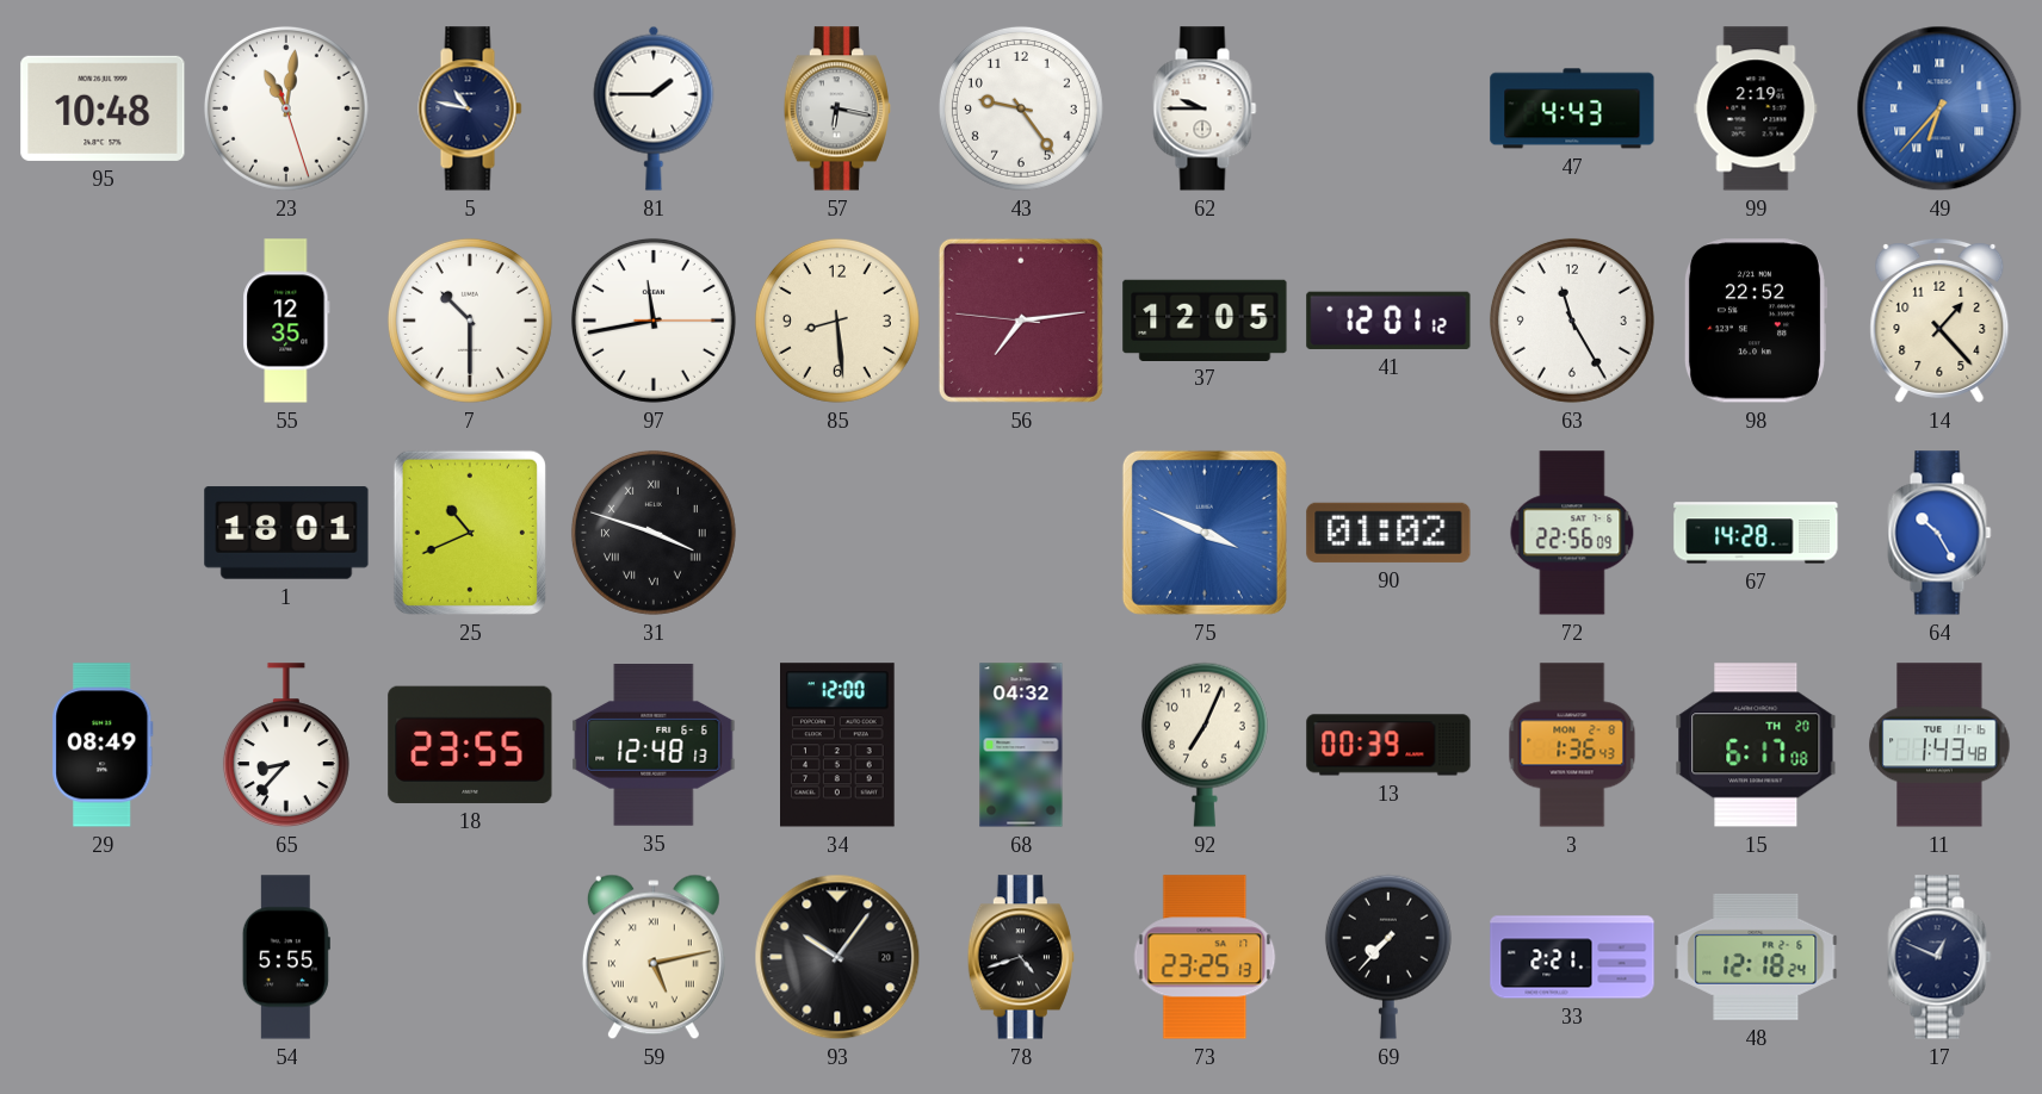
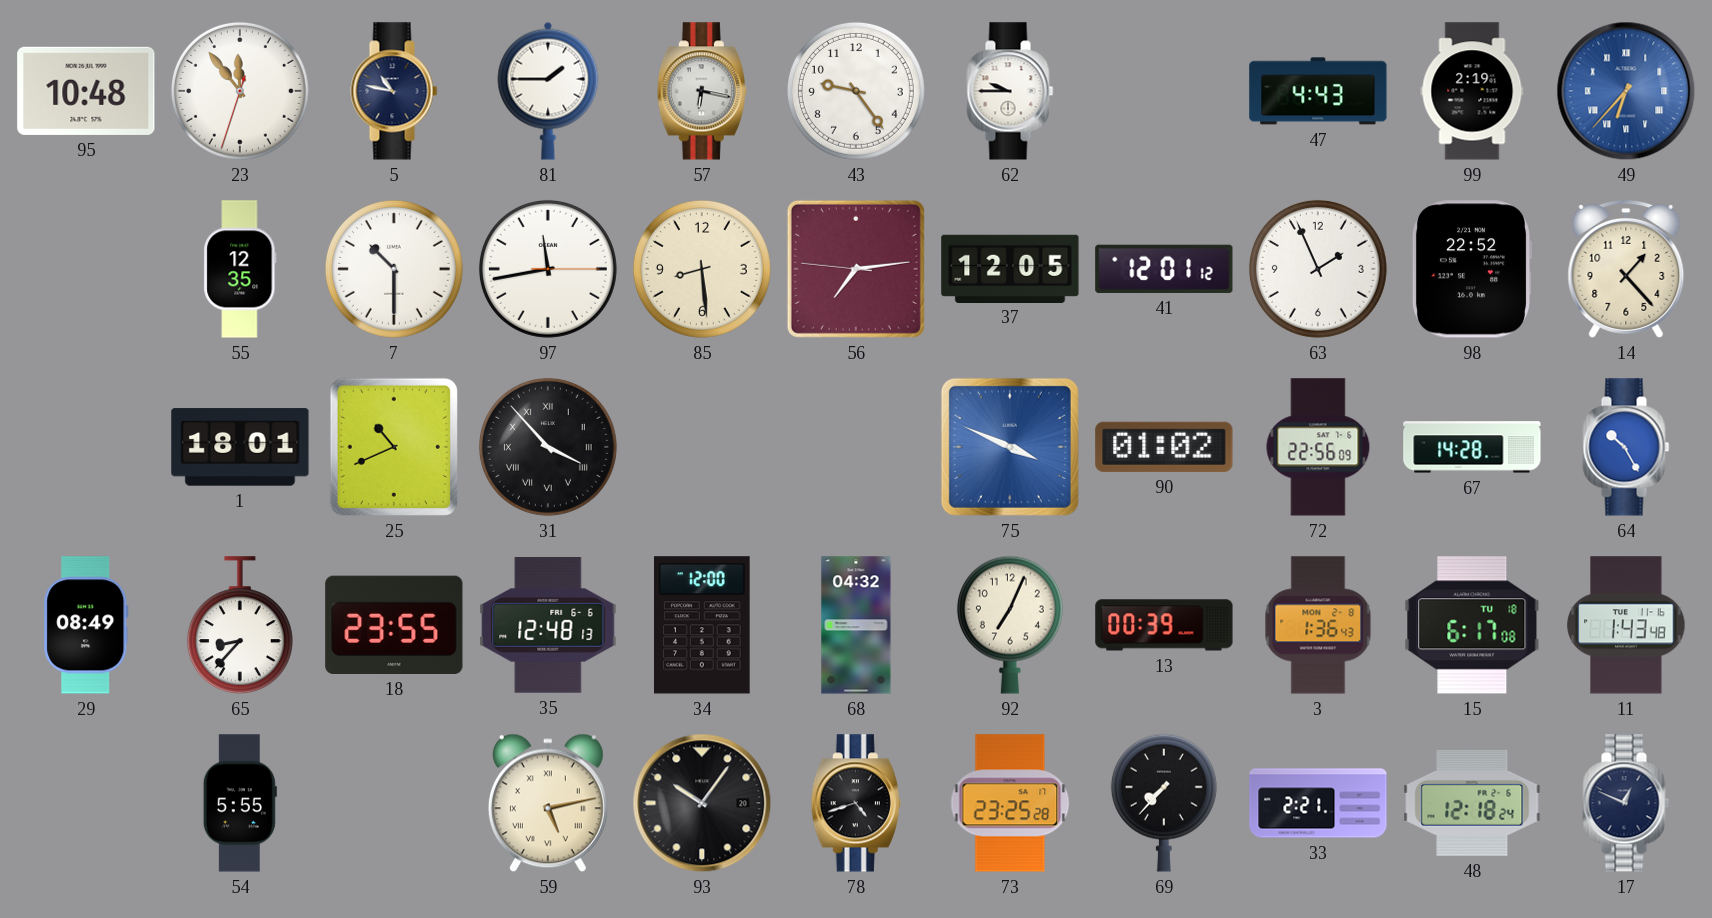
23: 11:01 -> 11:53 (240, 91)
63: 11:25 -> 1:56 (1318, 269)
31: 3:48 -> 3:53 (548, 447)
15 date: TH 20 -> TU 18 (1472, 625)
73: 23:25:13 -> 23:25:28 (1010, 803)
